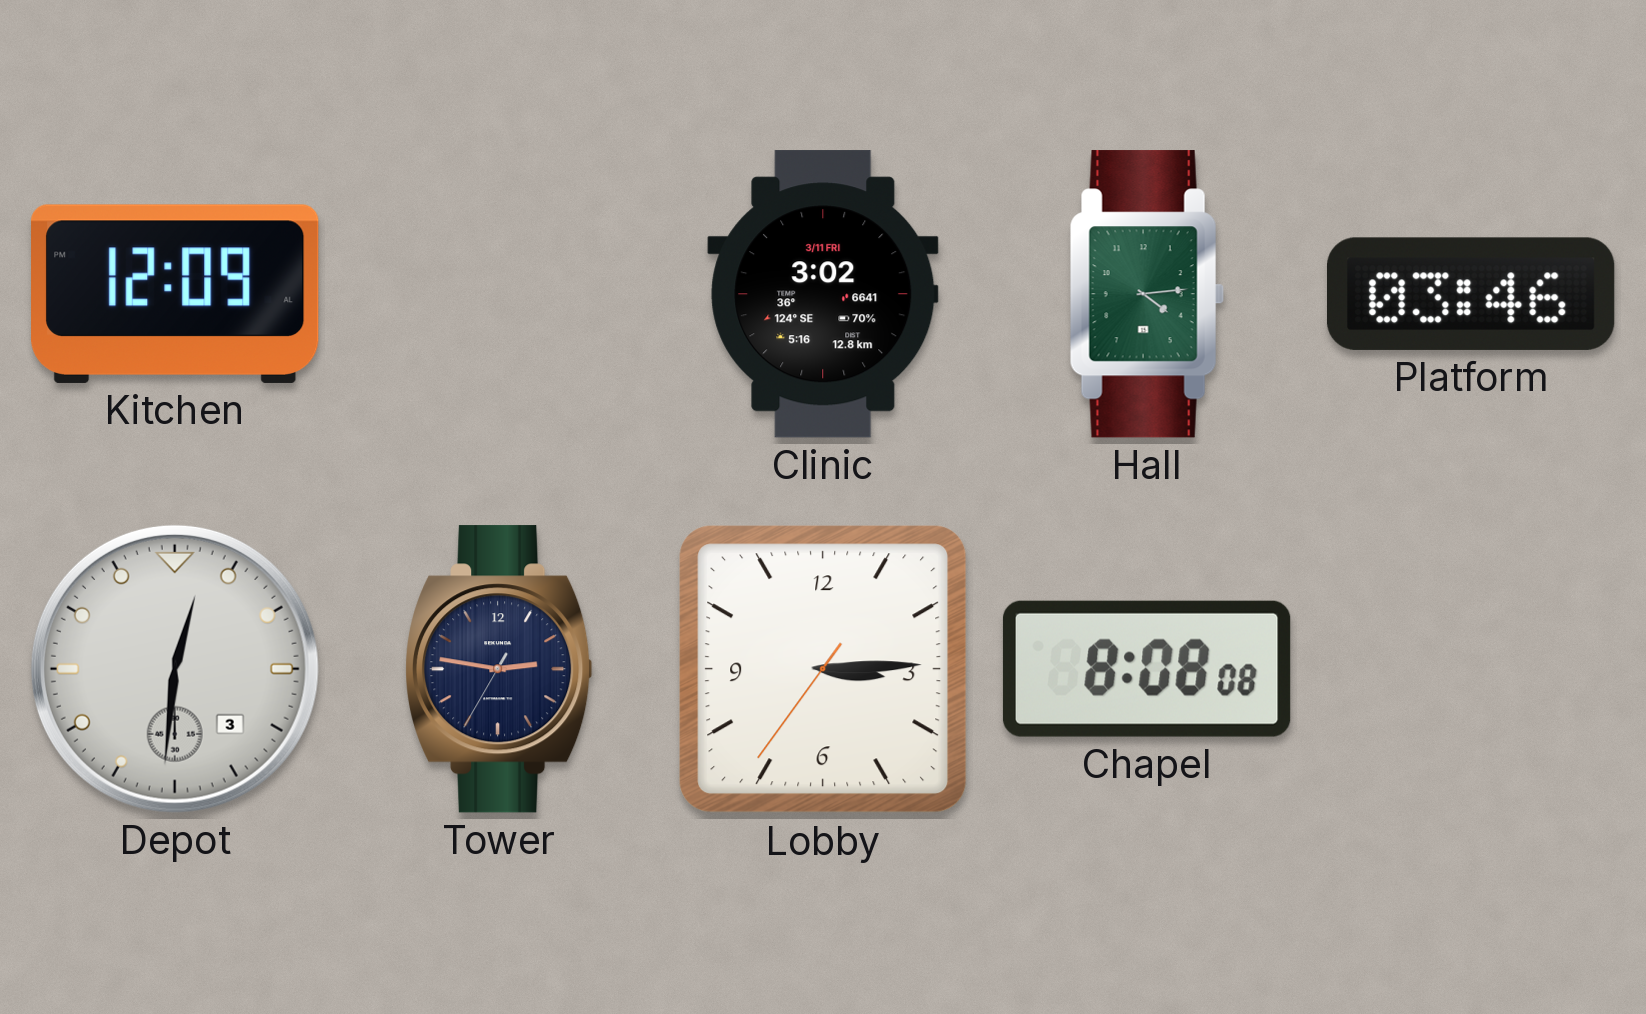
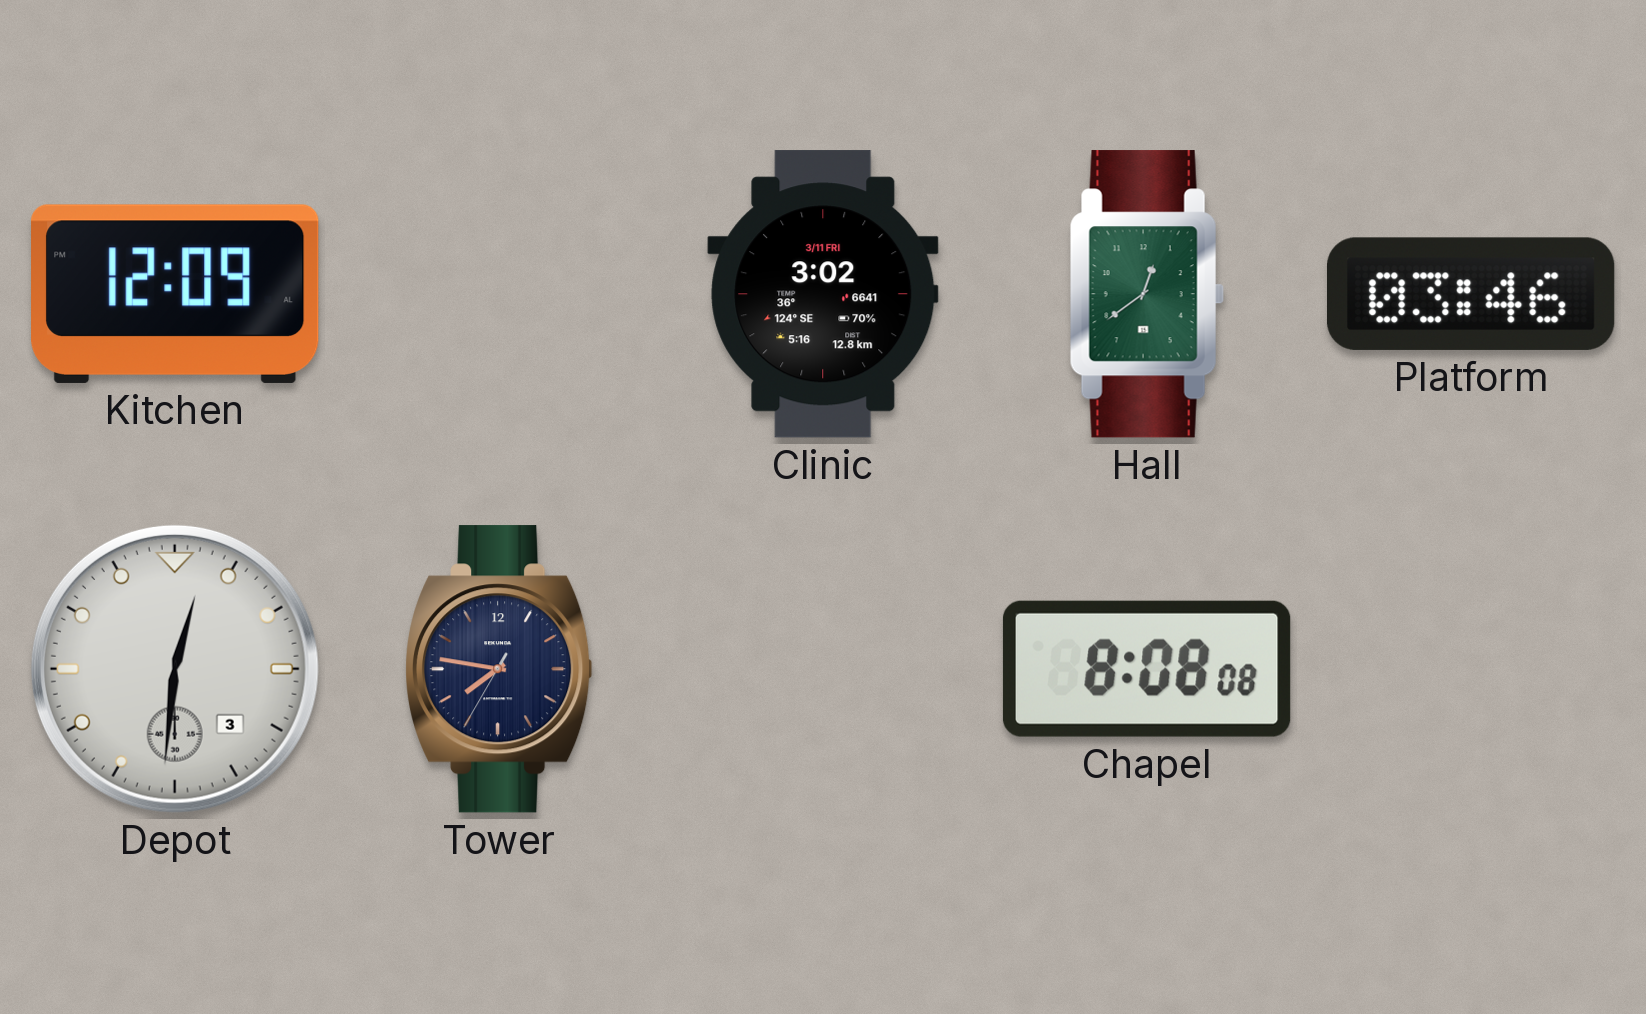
Hall: 4:14 -> 12:39 (1147, 294)
Tower: 2:46 -> 7:46 (500, 669)
Lobby: 3:14 -> none (823, 669)
